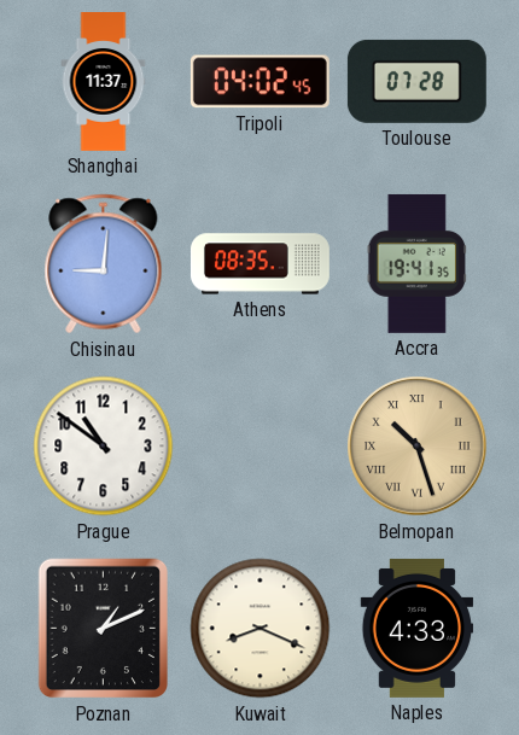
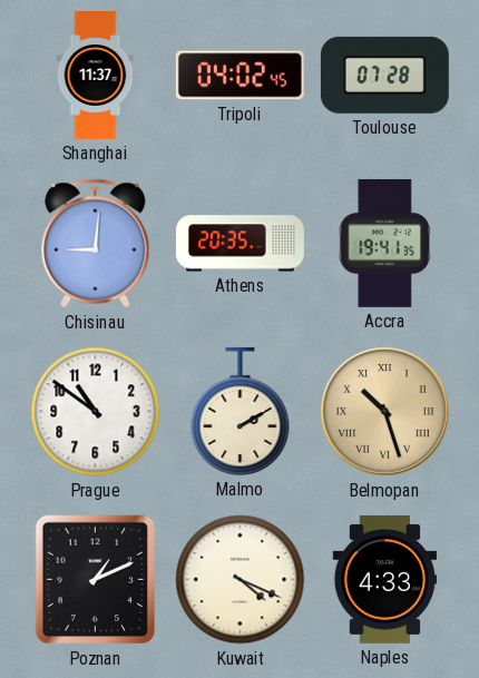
Athens: 08:35 -> 20:35 (239, 244)
Malmo: none -> 2:10 (241, 411)
Kuwait: 8:19 -> 4:19 (241, 580)
